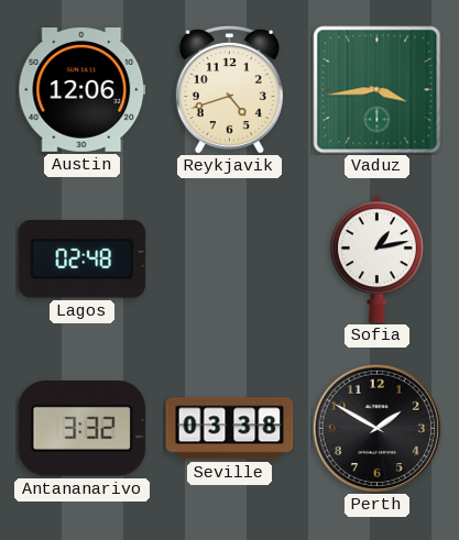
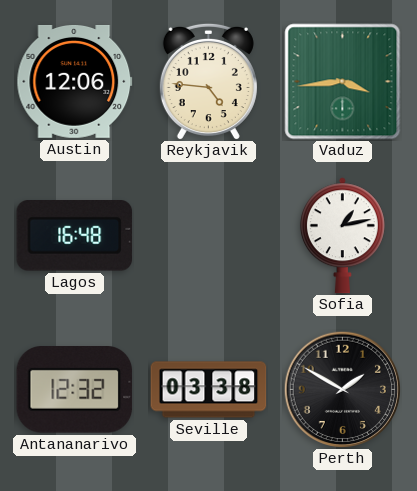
Reykjavik: 4:42 -> 4:46 (208, 81)
Lagos: 02:48 -> 16:48 (75, 236)
Antananarivo: 3:32 -> 12:32 (75, 390)
